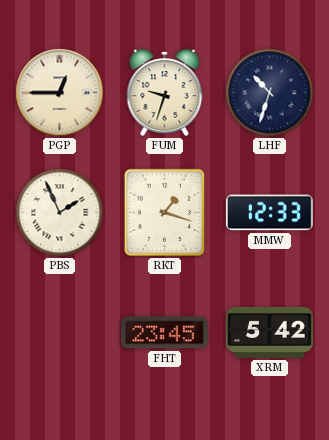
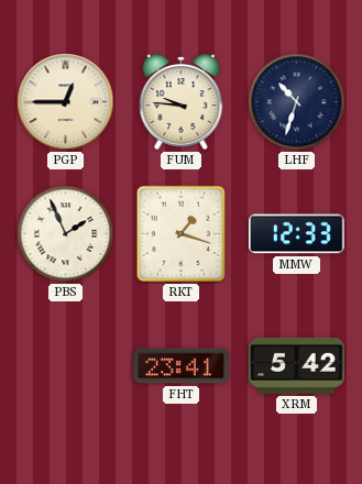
FUM: 9:33 -> 9:46 (182, 101)
FHT: 23:45 -> 23:41 (182, 366)
